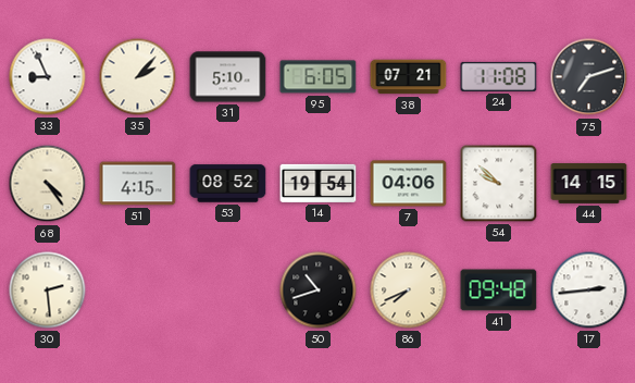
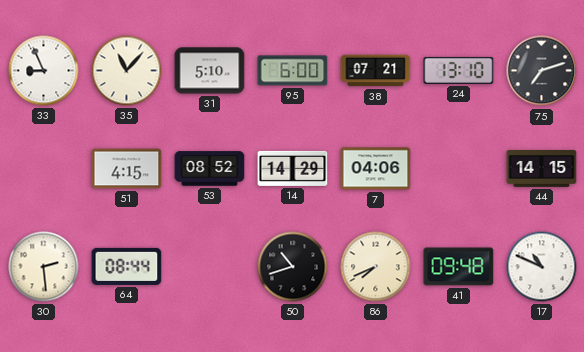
35: 2:07 -> 11:07 (127, 71)
95: 6:05 -> 6:00 (293, 71)
24: 11:08 -> 13:10 (459, 70)
68: 4:24 -> none (48, 184)
14: 19:54 -> 14:29 (293, 168)
54: 9:52 -> none (499, 184)
64: none -> 08:44 (127, 266)
17: 2:44 -> 10:49 (542, 267)
